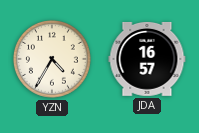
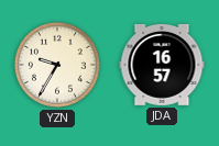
YZN: 4:35 -> 9:35 (57, 65)
